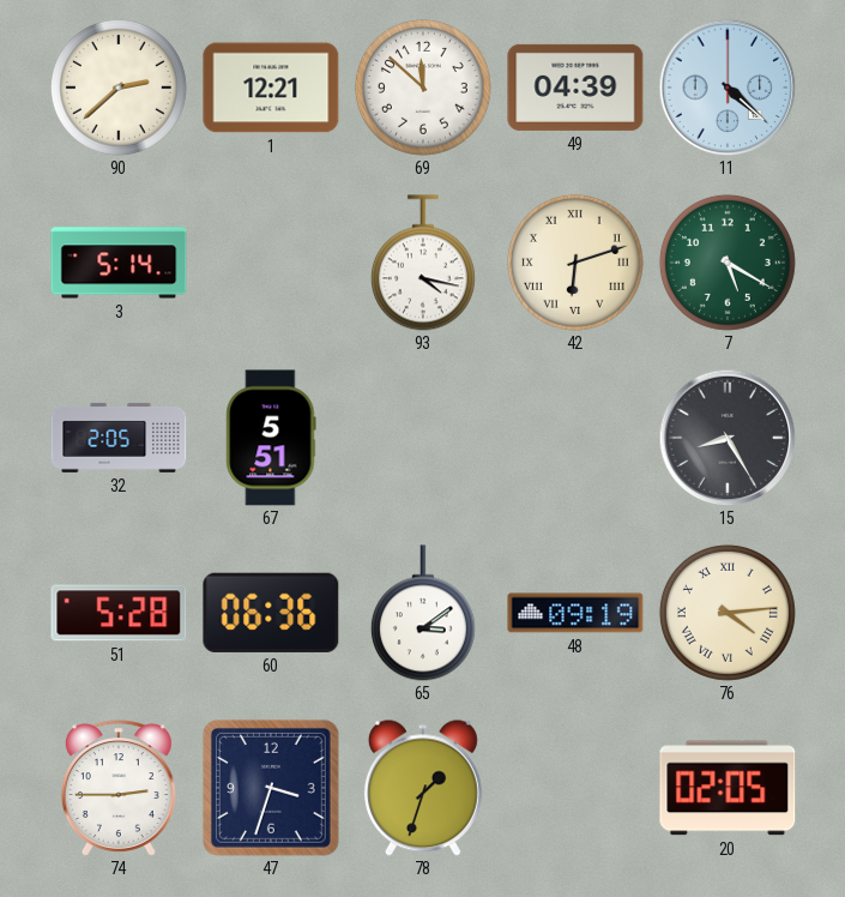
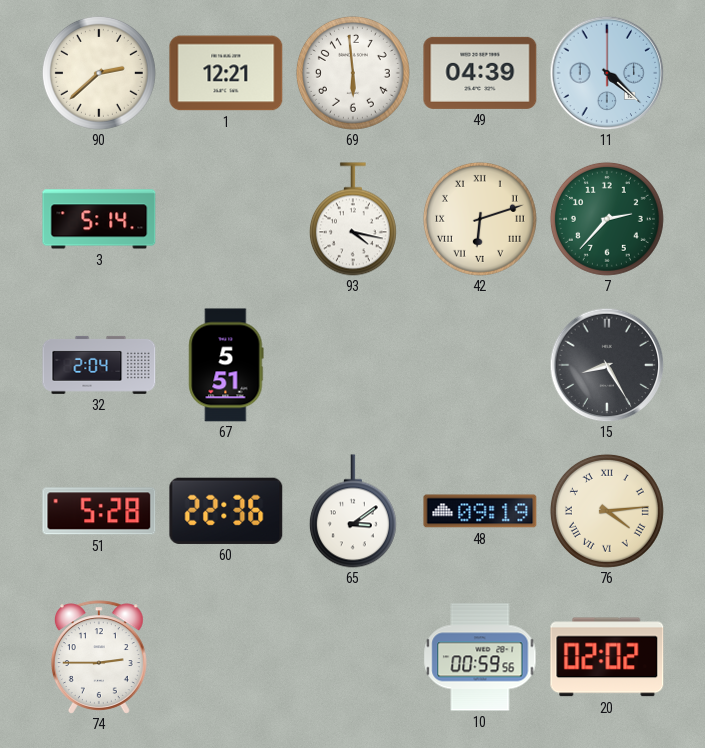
69: 11:52 -> 5:59 (353, 73)
7: 5:20 -> 2:37 (607, 219)
32: 2:05 -> 2:04 (99, 365)
60: 06:36 -> 22:36 (226, 511)
47: 3:33 -> none (271, 788)
78: 1:33 -> none (423, 788)
10: none -> 00:59 (480, 657)
20: 02:05 -> 02:02 (607, 657)
